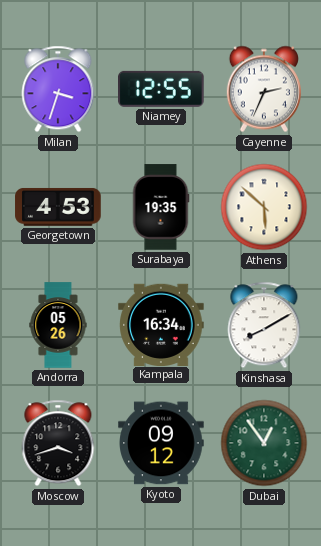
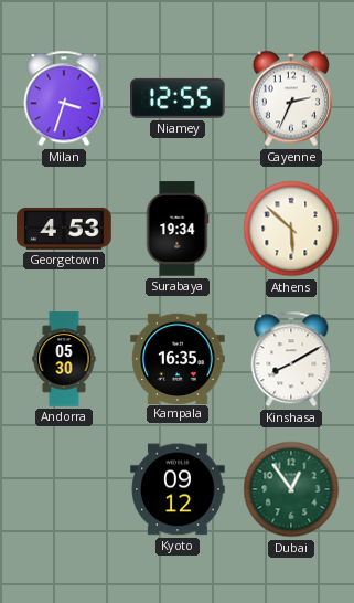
Surabaya: 19:35 -> 19:34 (178, 229)
Andorra: 05:26 -> 05:30 (64, 359)
Kampala: 16:34 -> 16:35 (178, 358)
Moscow: 3:42 -> none (58, 443)
